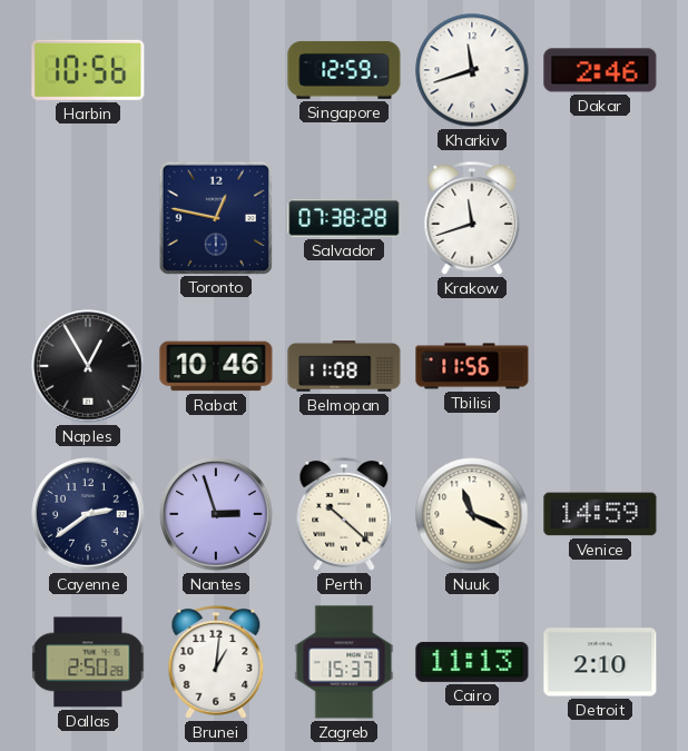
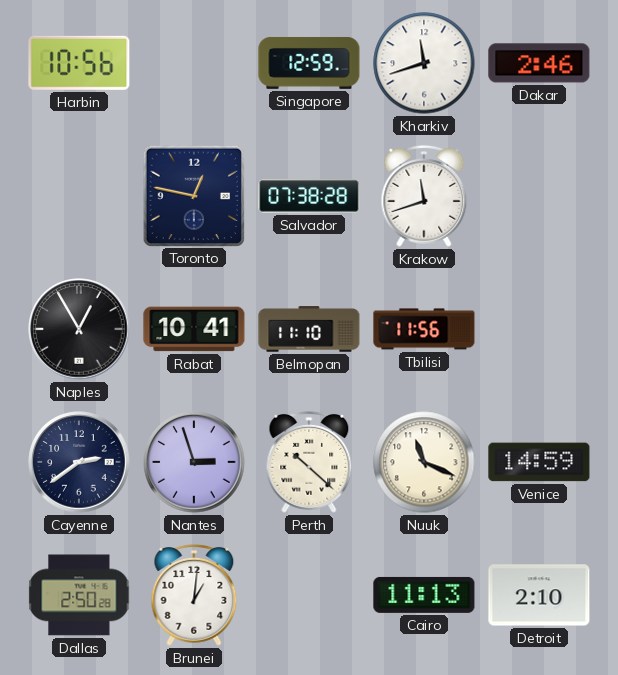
Rabat: 10:46 -> 10:41 (194, 329)
Belmopan: 11:08 -> 11:10 (309, 329)
Zagreb: 15:37 -> none (344, 662)
